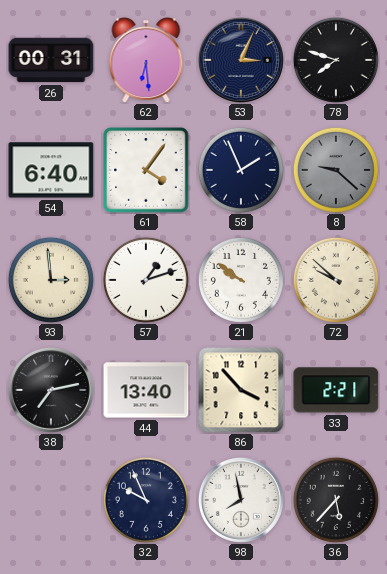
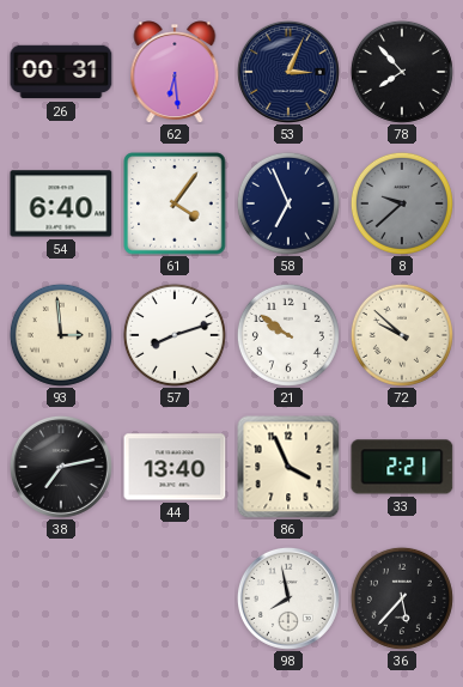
78: 7:48 -> 7:53 (402, 72)
58: 1:56 -> 6:56 (288, 203)
8: 9:22 -> 9:38 (402, 203)
57: 1:12 -> 8:12 (175, 335)
86: 3:53 -> 3:56 (288, 467)
32: 9:56 -> none (146, 500)
